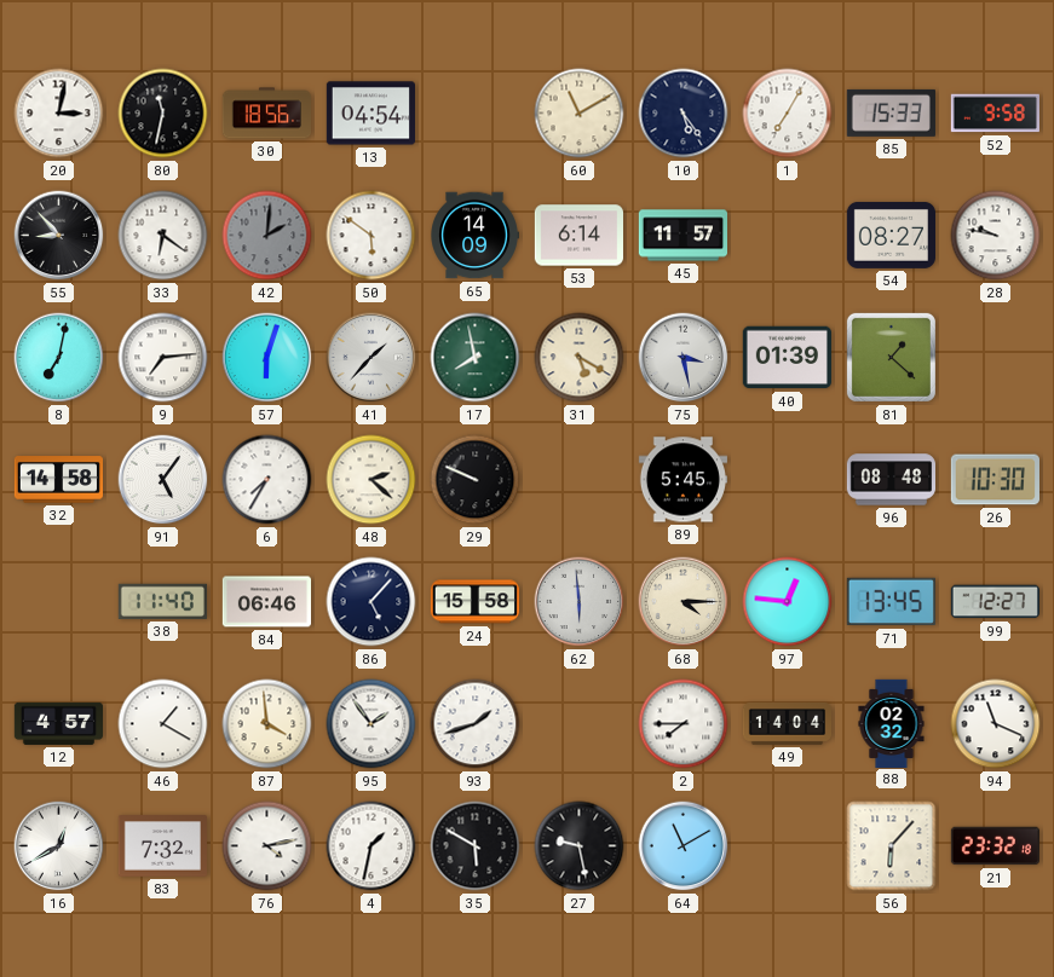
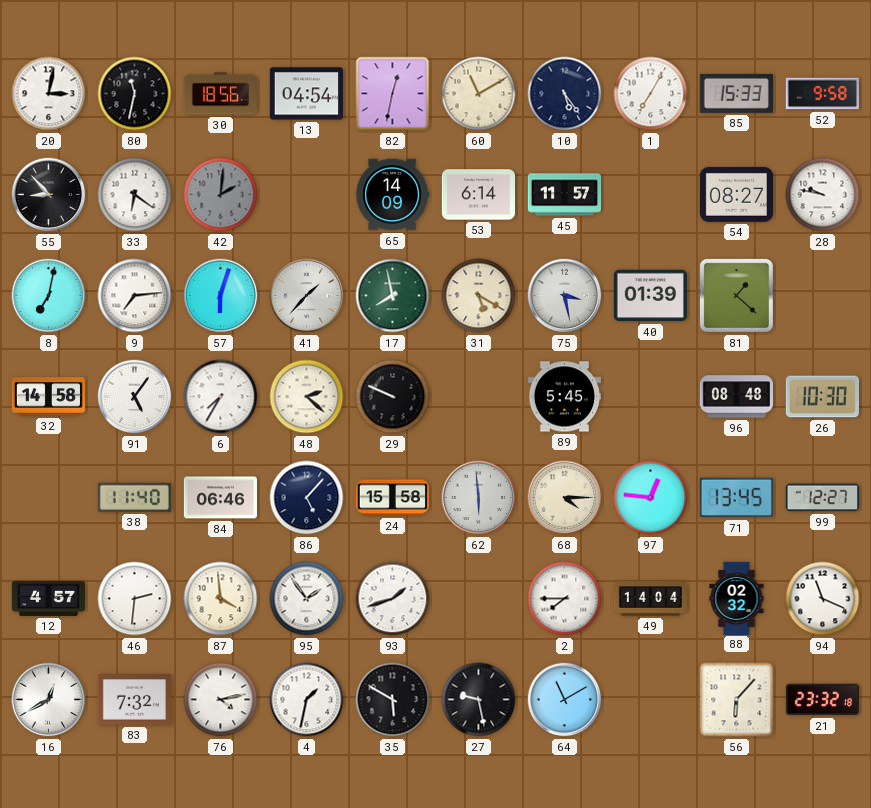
82: none -> 12:32 (393, 94)
50: 5:51 -> none (372, 236)
46: 1:20 -> 2:31 (135, 599)
